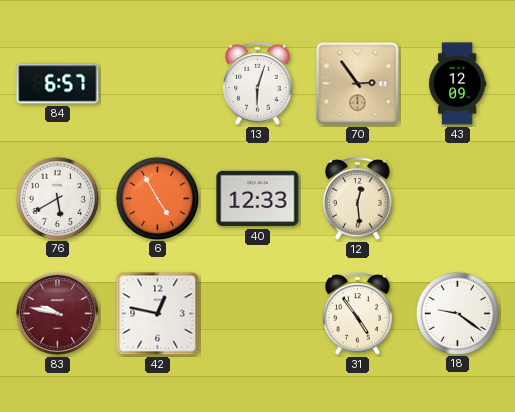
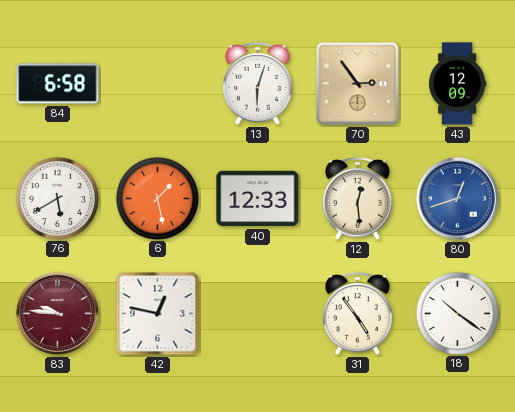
84: 6:57 -> 6:58 (58, 84)
6: 4:55 -> 1:28 (157, 198)
80: none -> 12:42 (457, 198)
83: 9:47 -> 9:46 (57, 313)
18: 9:21 -> 10:21 (457, 313)
